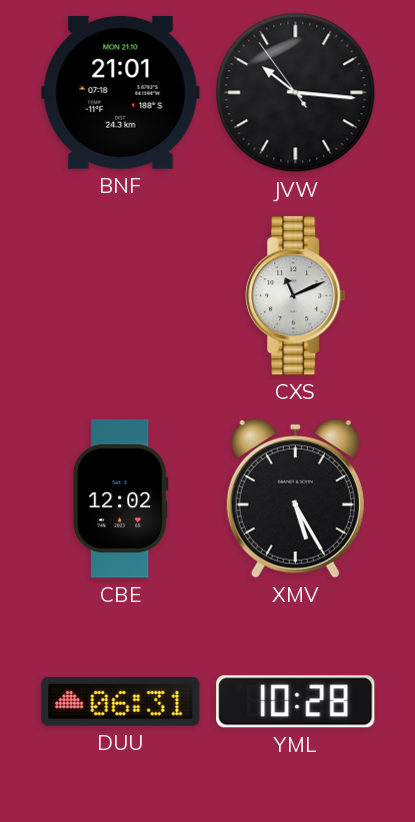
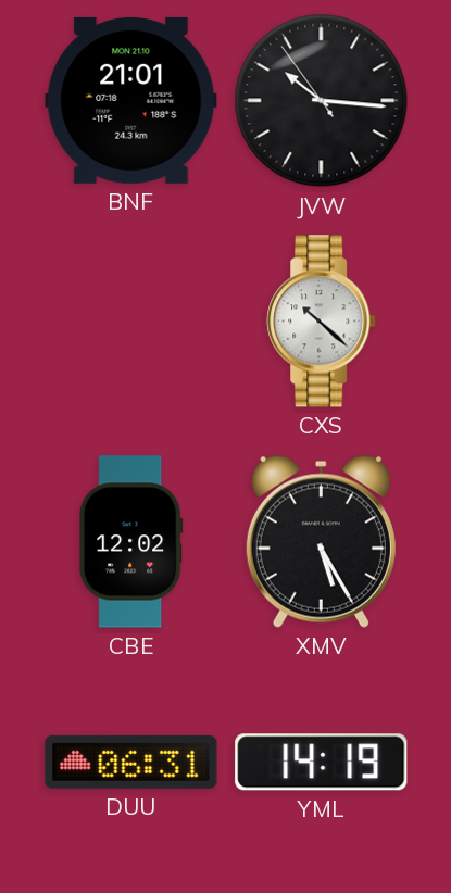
CXS: 11:11 -> 10:22 (322, 322)
YML: 10:28 -> 14:19 (322, 763)
